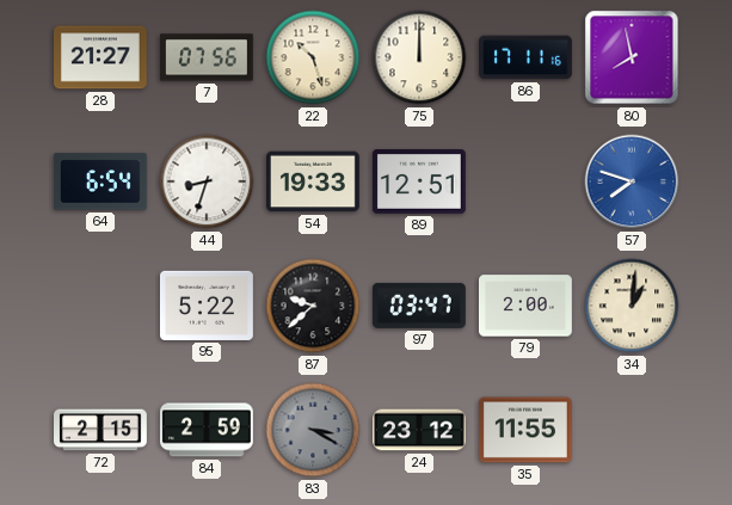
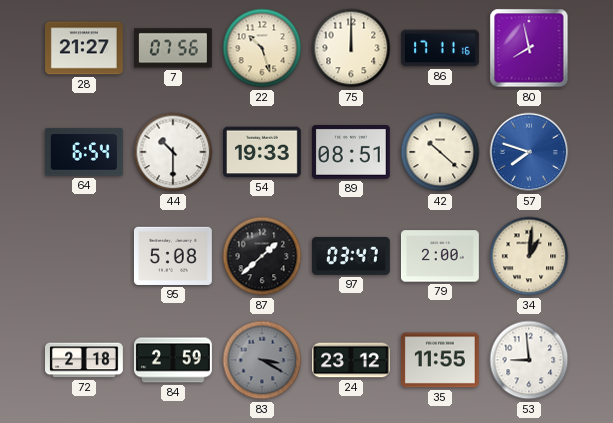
44: 8:33 -> 10:30 (173, 152)
89: 12:51 -> 08:51 (351, 153)
42: none -> 10:22 (440, 152)
95: 5:22 -> 5:08 (173, 256)
87: 9:38 -> 1:38 (262, 256)
72: 2:15 -> 2:18 (85, 360)
53: none -> 8:59 (529, 360)
